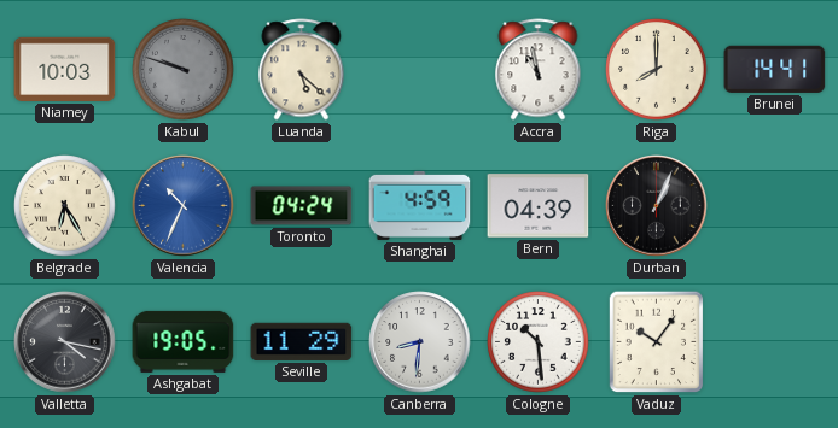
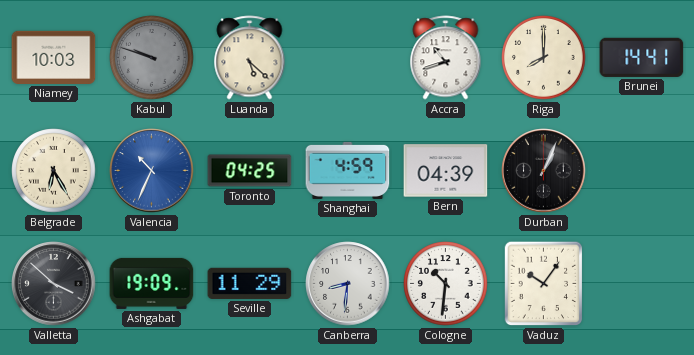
Accra: 10:58 -> 10:42 (446, 58)
Toronto: 04:24 -> 04:25 (250, 171)
Valletta: 4:17 -> 3:52 (54, 284)
Ashgabat: 19:05 -> 19:09 (152, 283)
Cologne: 10:29 -> 10:31 (446, 284)
